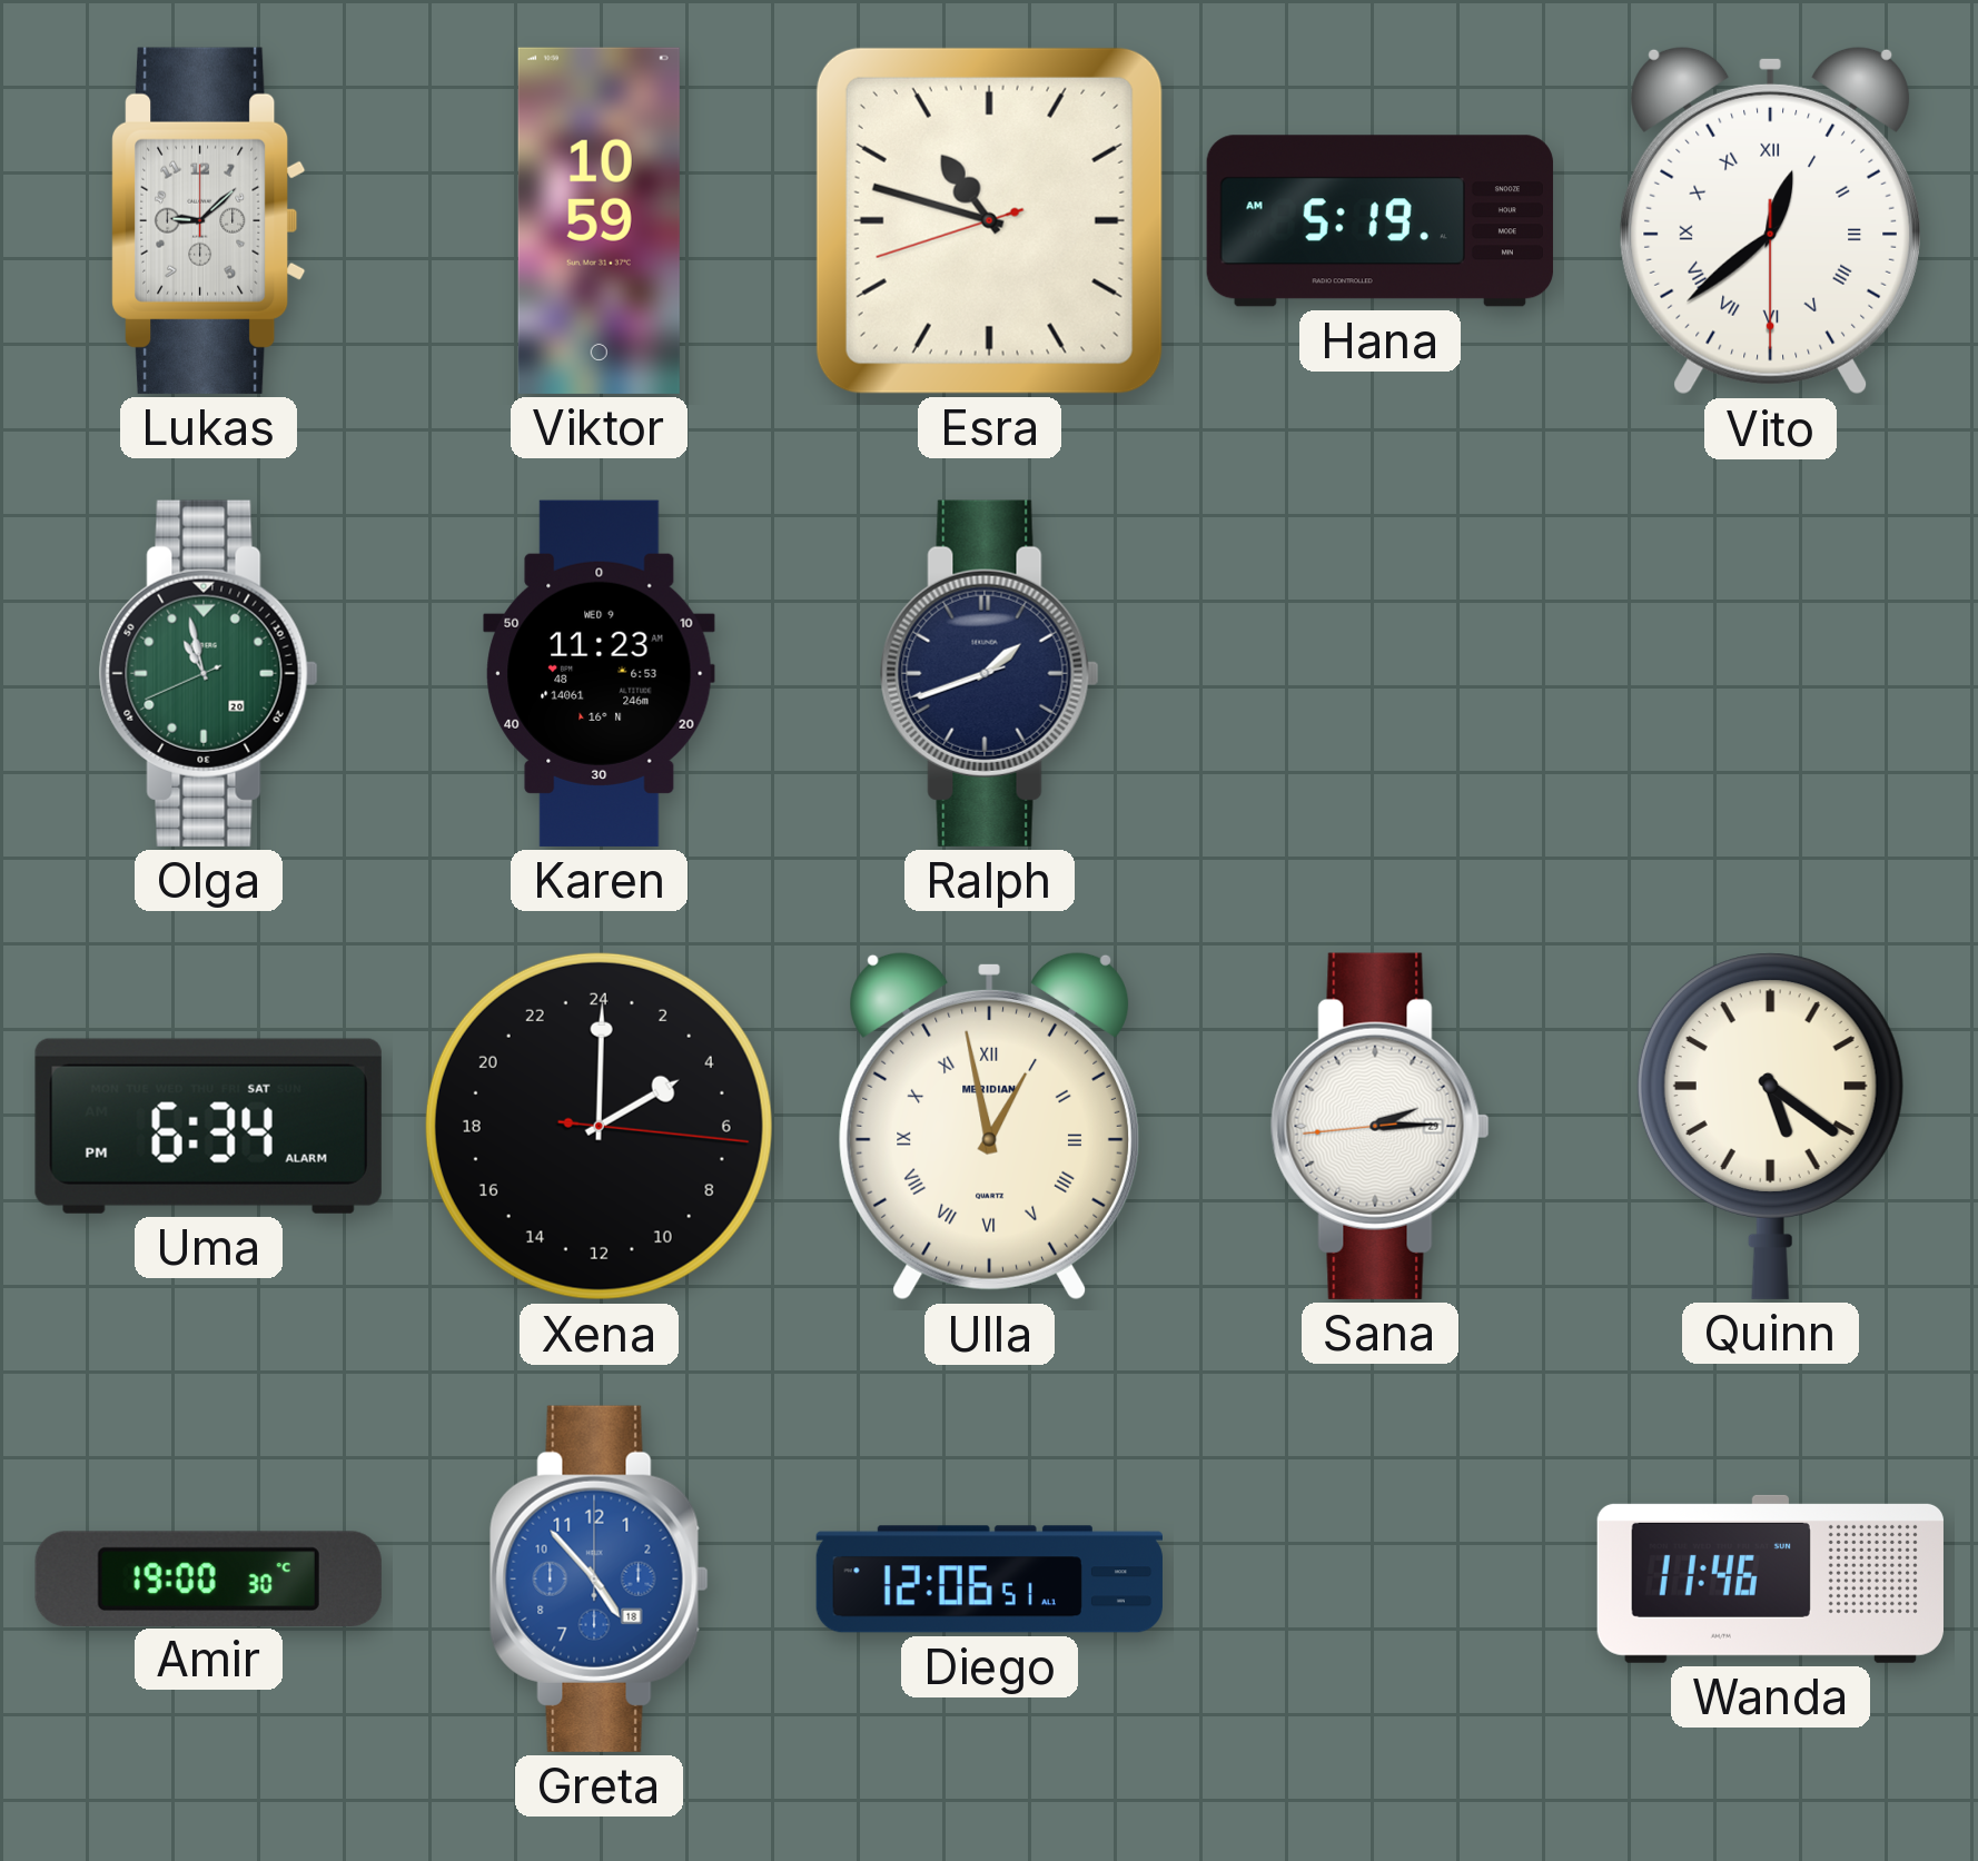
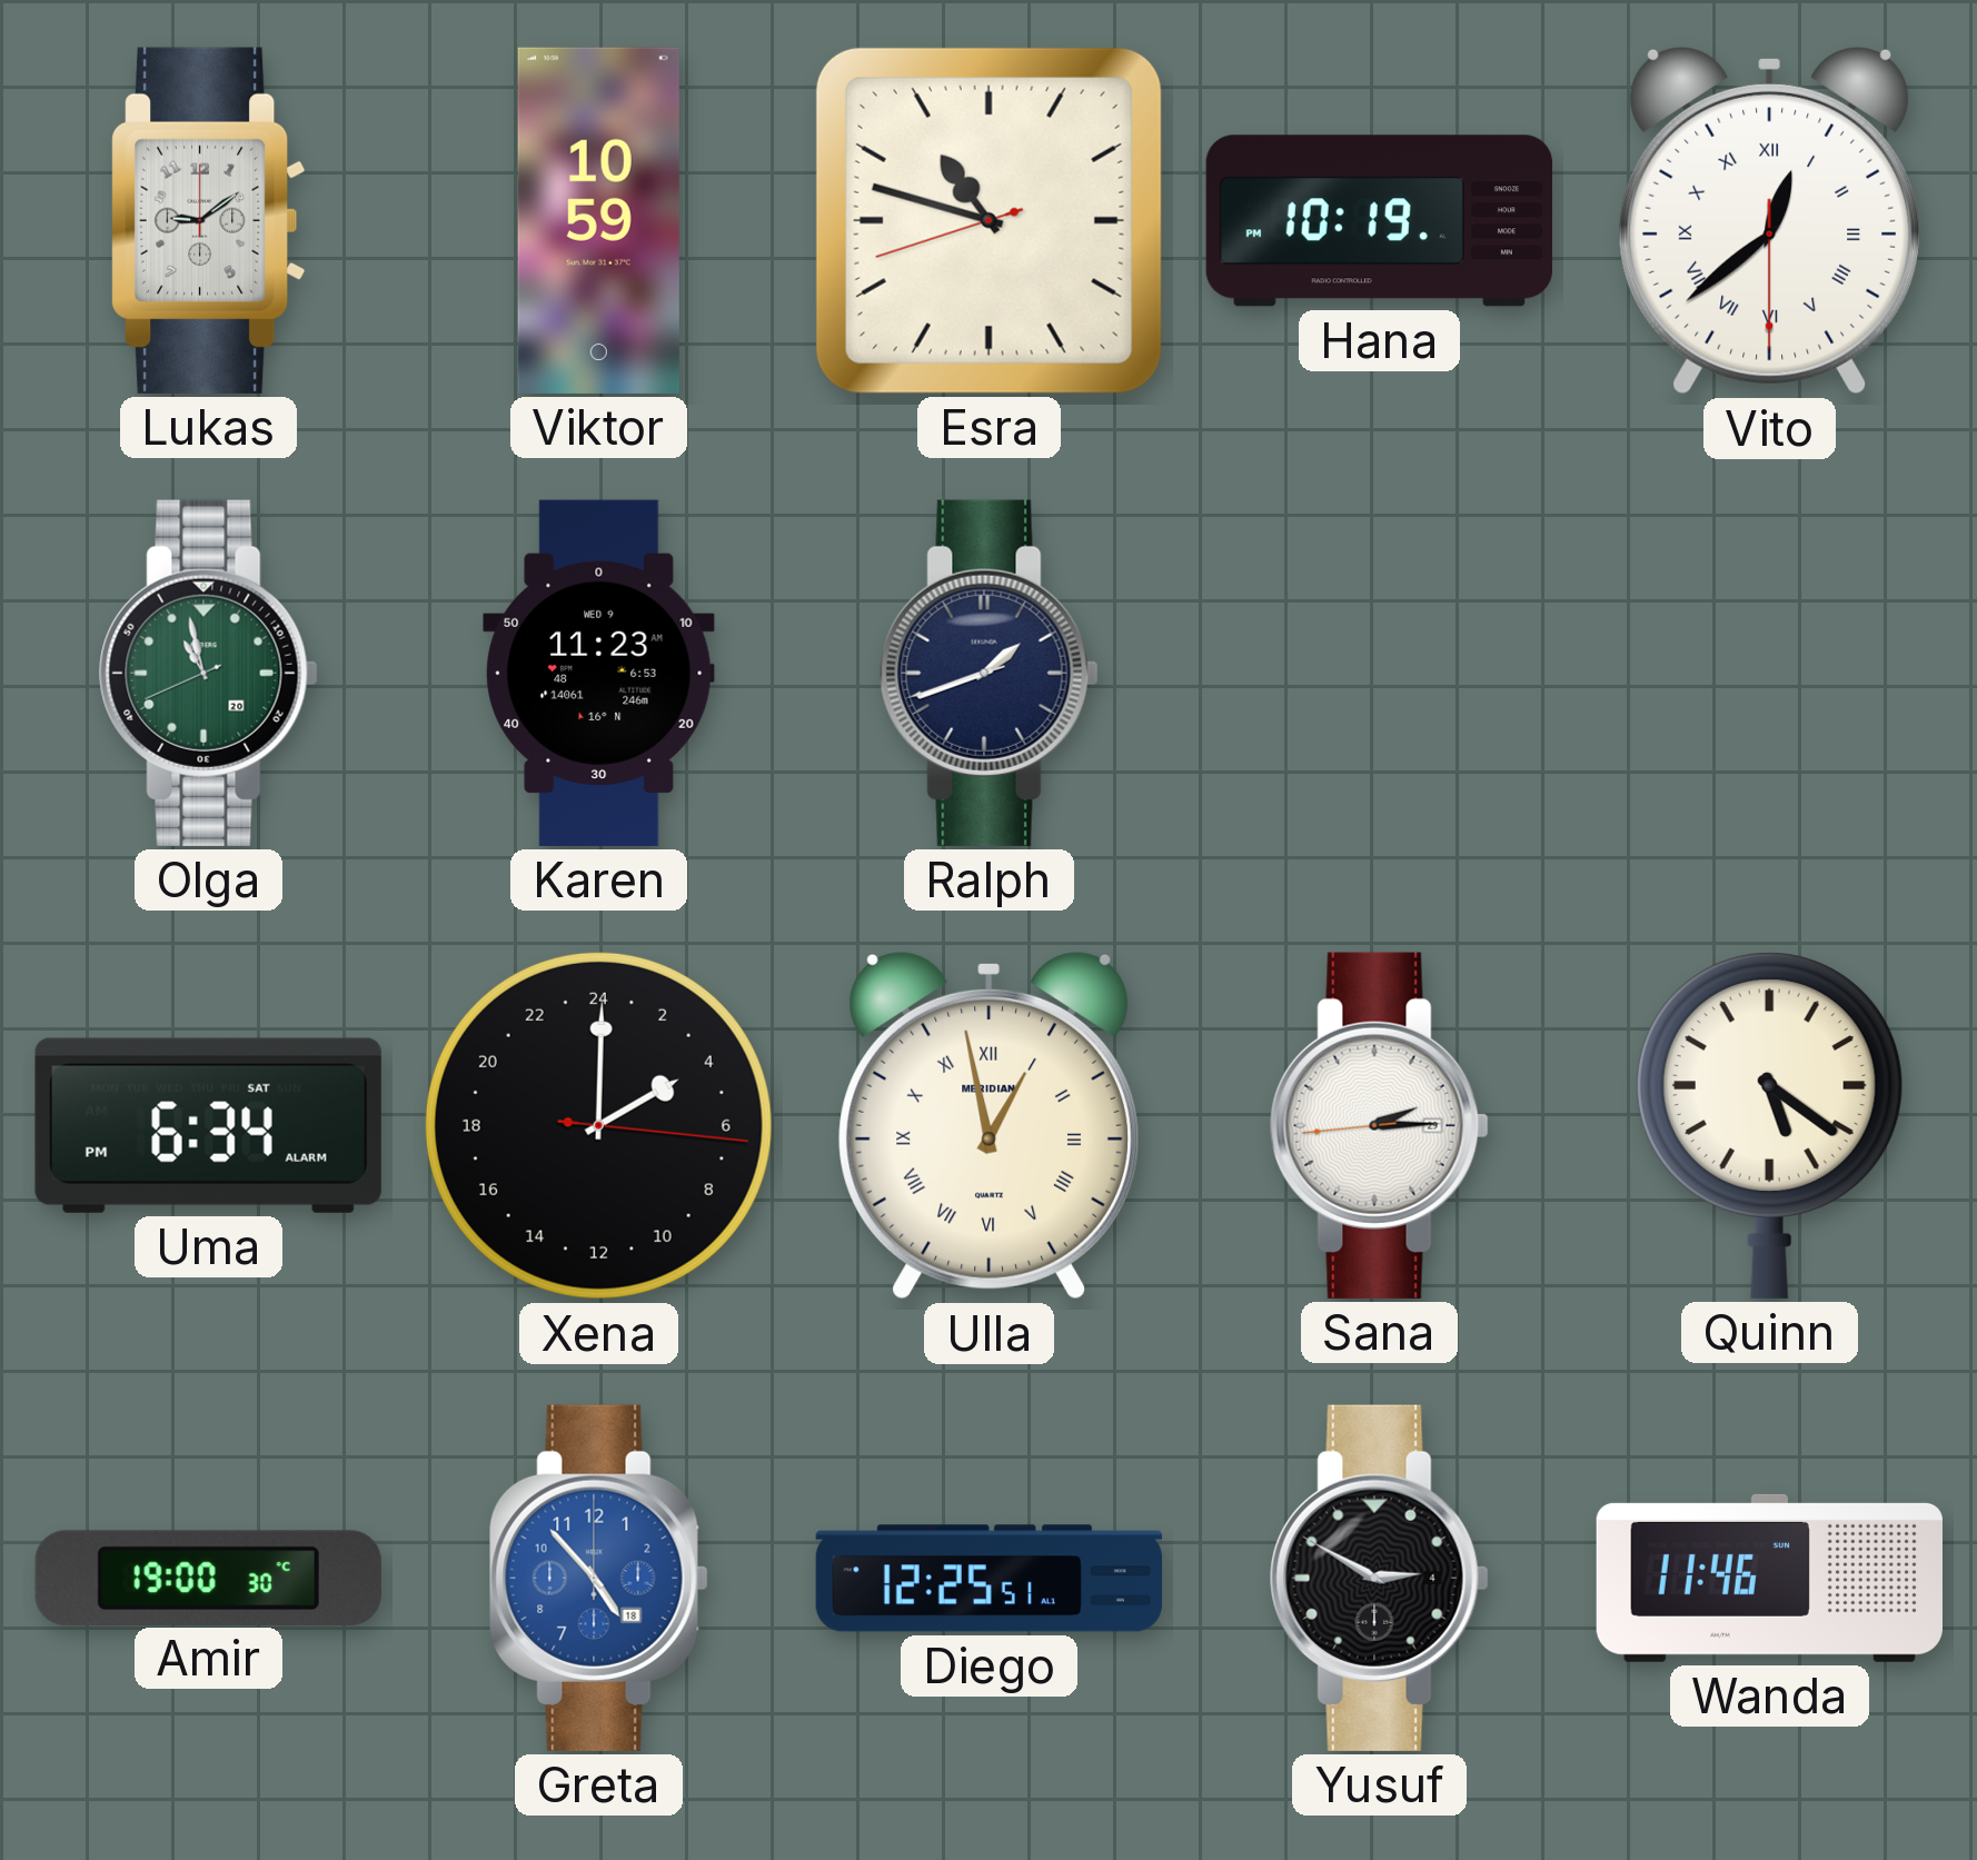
Lukas: 9:08 -> 9:09 (209, 220)
Hana: 5:19 -> 10:19 (1379, 221)
Diego: 12:06 -> 12:25 (989, 1579)
Yusuf: none -> 2:50 (1379, 1578)
